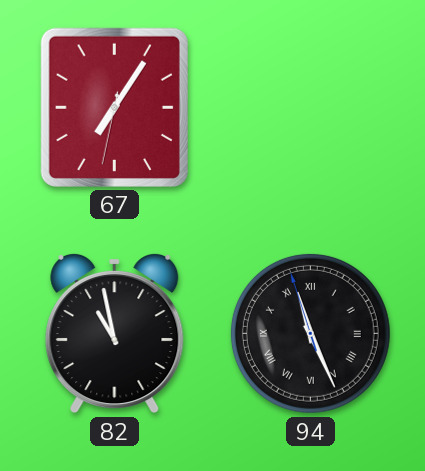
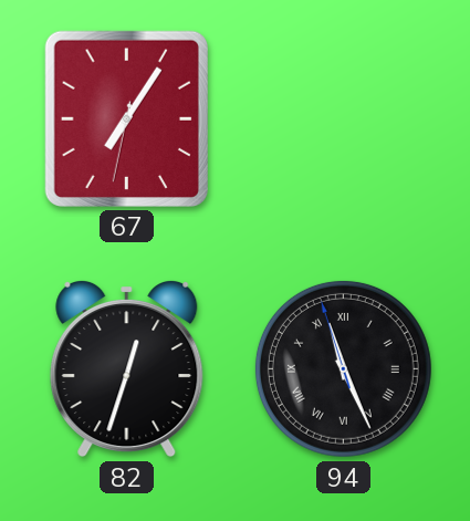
82: 10:58 -> 12:33 (127, 368)
